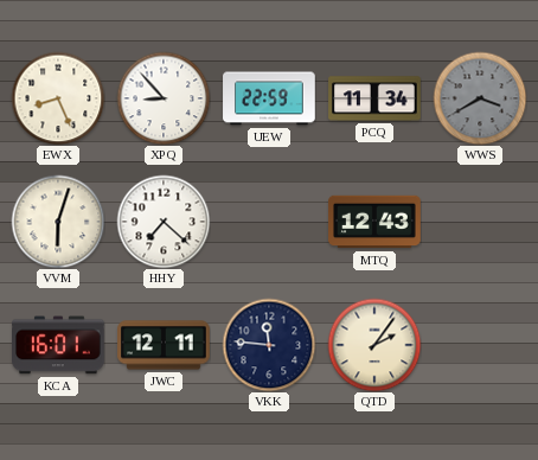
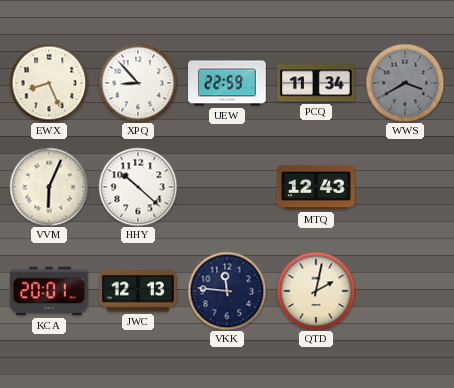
VVM: 6:03 -> 6:04 (49, 187)
HHY: 7:22 -> 10:22 (138, 187)
KCA: 16:01 -> 20:01 (50, 291)
JWC: 12:11 -> 12:13 (138, 291)
QTD: 2:06 -> 2:02 (316, 291)
